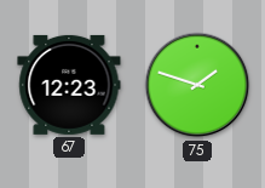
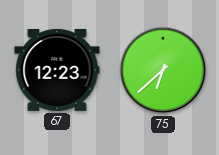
75: 1:48 -> 6:38 (163, 70)
